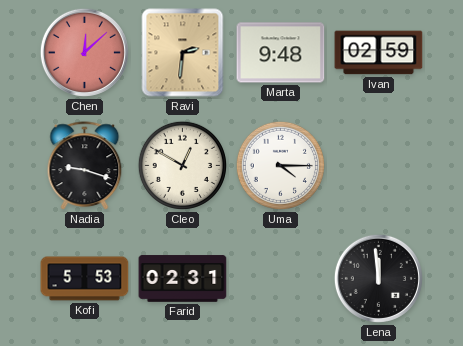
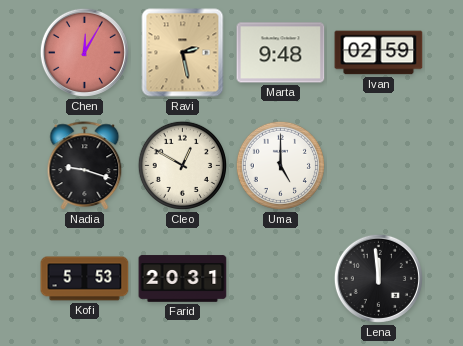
Chen: 12:08 -> 12:05 (84, 52)
Ravi: 2:31 -> 2:28 (183, 53)
Uma: 4:15 -> 5:00 (280, 165)
Farid: 02:31 -> 20:31 (183, 279)
